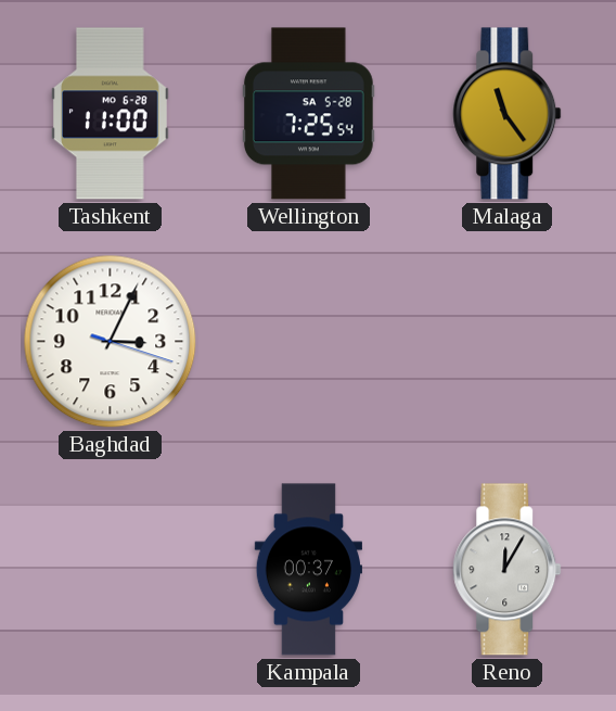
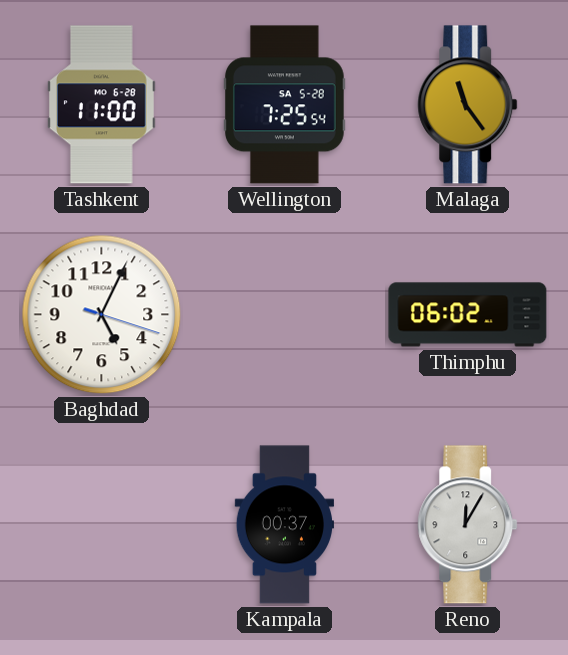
Baghdad: 3:04 -> 5:04 (102, 315)
Thimphu: none -> 06:02 (468, 315)
